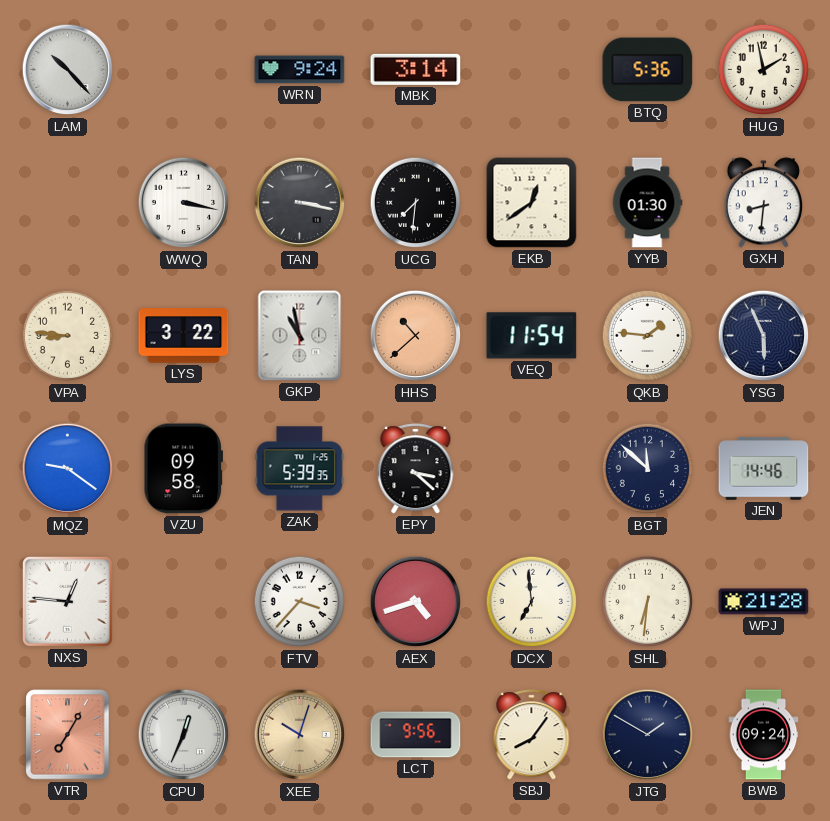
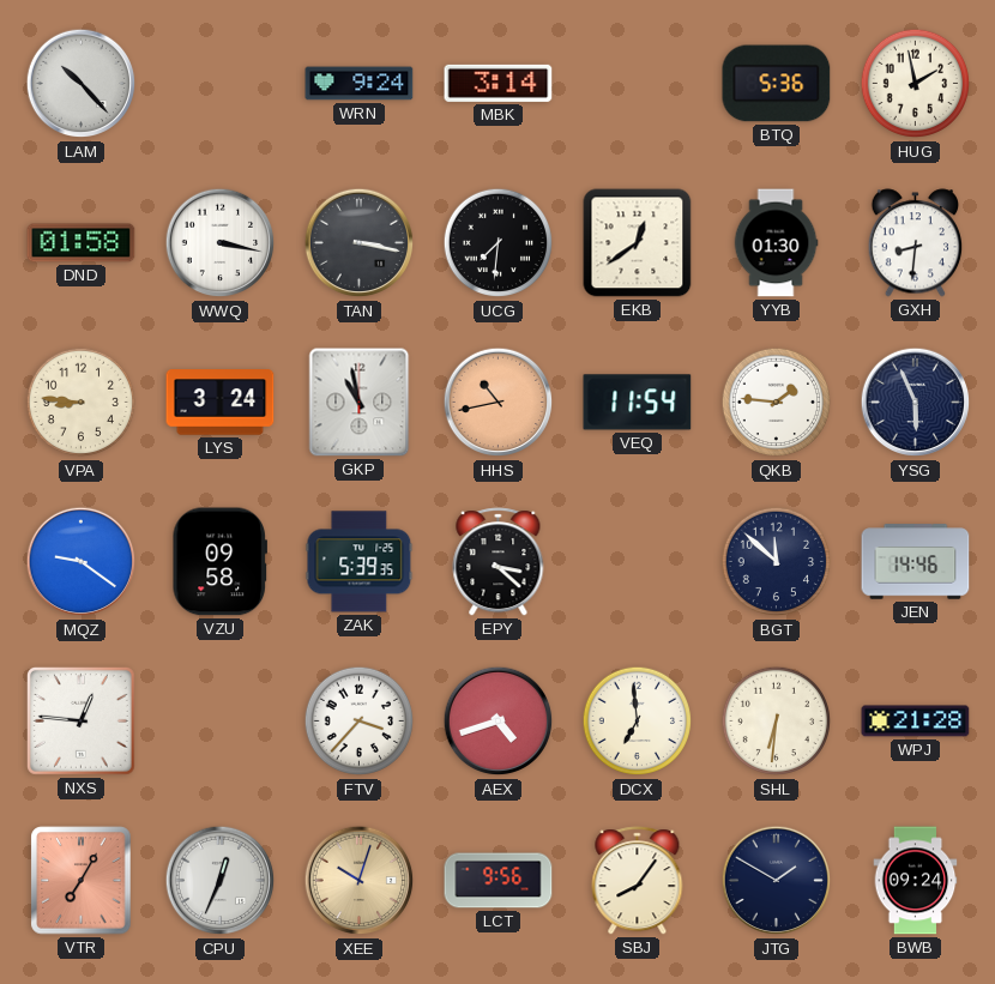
DND: none -> 01:58 (82, 243)
LYS: 3:22 -> 3:24 (221, 403)
HHS: 10:38 -> 10:43 (499, 403)
